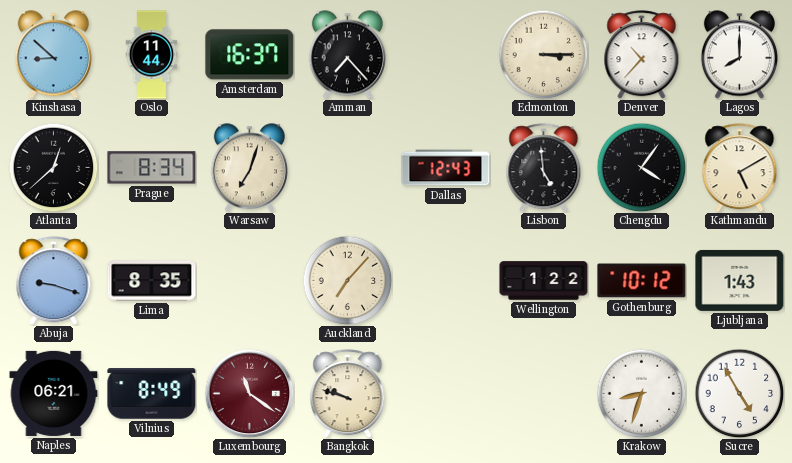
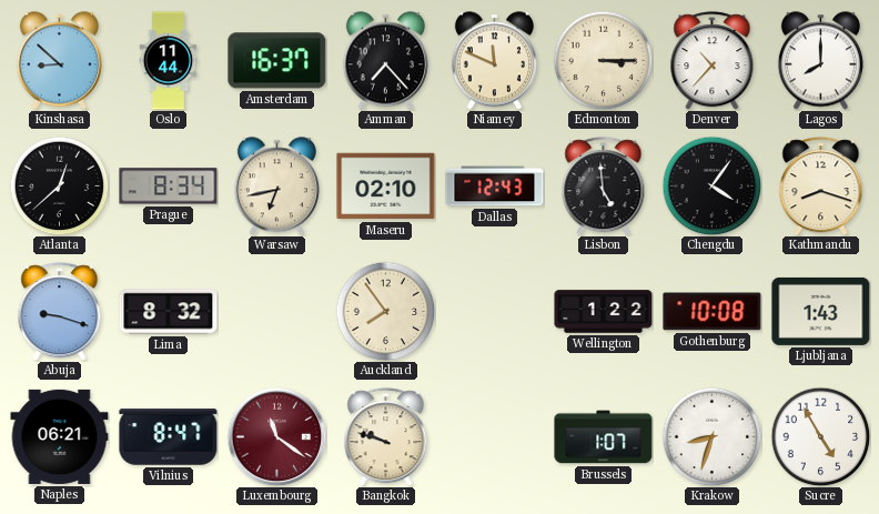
Niamey: none -> 11:49 (494, 61)
Warsaw: 7:03 -> 6:43 (276, 187)
Maseru: none -> 02:10 (386, 187)
Kathmandu: 5:10 -> 8:18 (821, 187)
Lima: 8:35 -> 8:32 (169, 312)
Auckland: 7:07 -> 7:54 (385, 311)
Gothenburg: 10:12 -> 10:08 (713, 312)
Vilnius: 8:49 -> 8:47 (169, 437)
Brussels: none -> 1:07 (604, 437)
